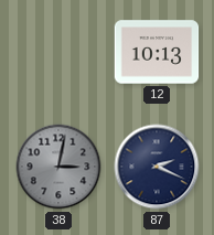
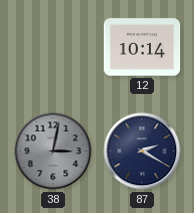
12: 10:13 -> 10:14 (142, 47)
87: 2:19 -> 2:20 (142, 151)
